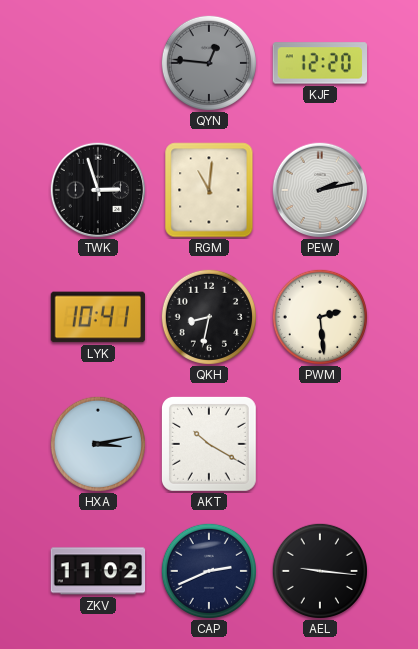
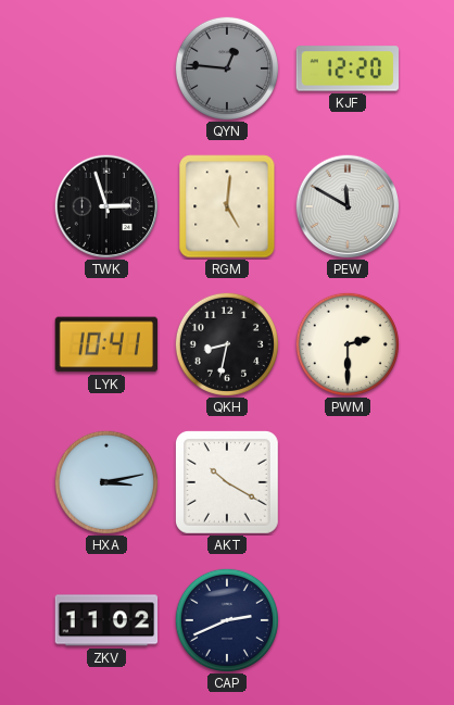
RGM: 11:01 -> 5:01 (227, 206)
PEW: 2:13 -> 11:50 (348, 206)
PWM: 2:29 -> 2:30 (348, 344)
AEL: 9:16 -> none (320, 571)
